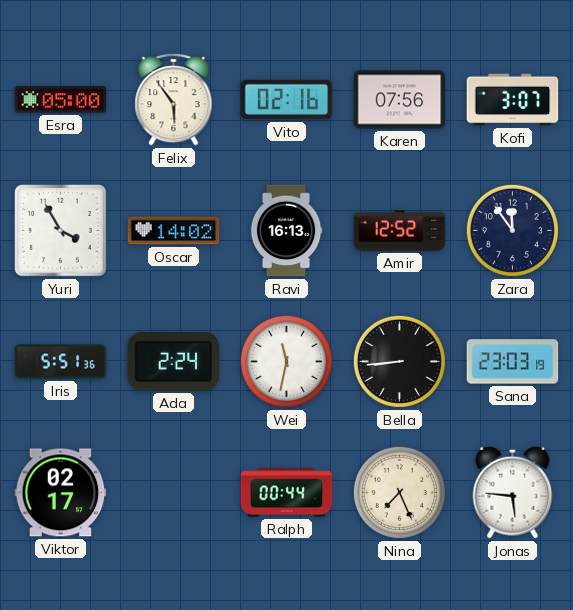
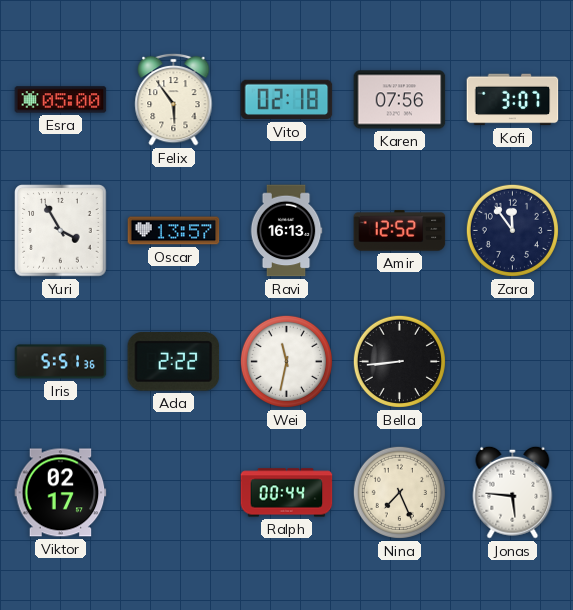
Vito: 02:16 -> 02:18 (287, 100)
Oscar: 14:02 -> 13:57 (174, 231)
Ada: 2:24 -> 2:22 (174, 362)
Sana: 23:03 -> none (513, 362)
